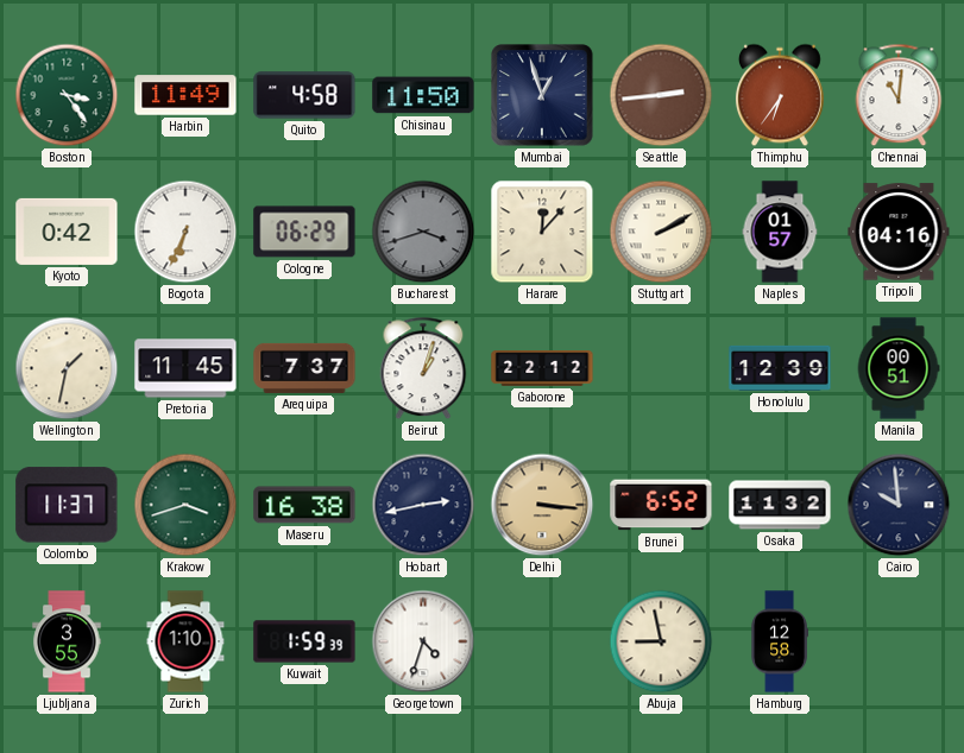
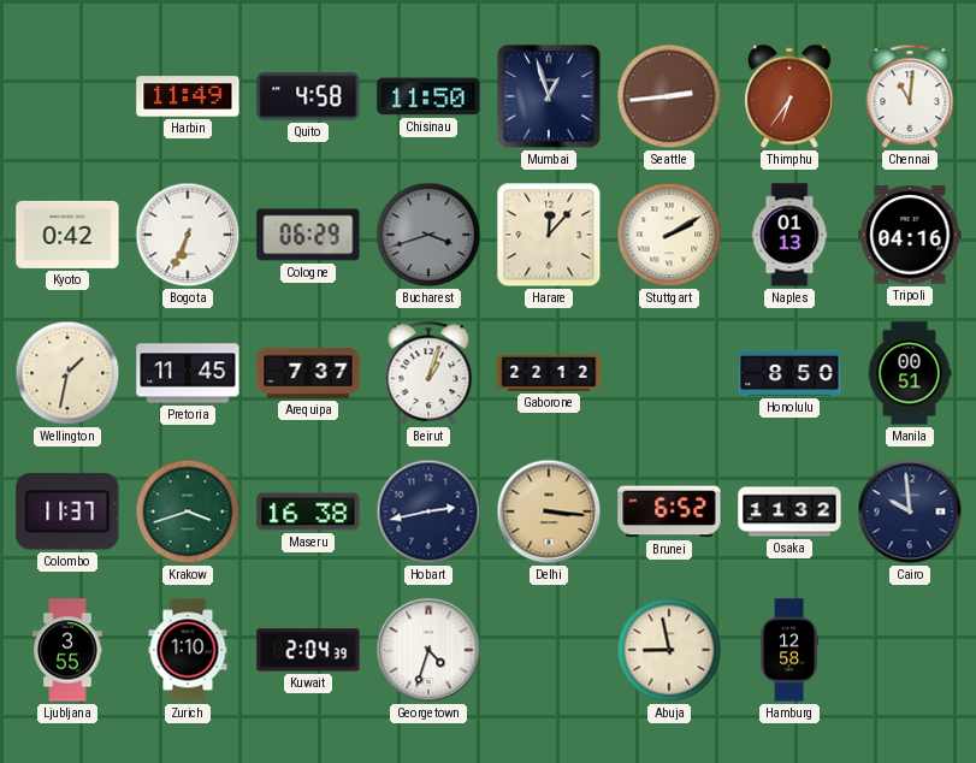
Boston: 3:24 -> none (67, 95)
Naples: 01:57 -> 01:13 (789, 235)
Honolulu: 12:39 -> 8:50 (789, 373)
Kuwait: 1:59 -> 2:04 (308, 650)
